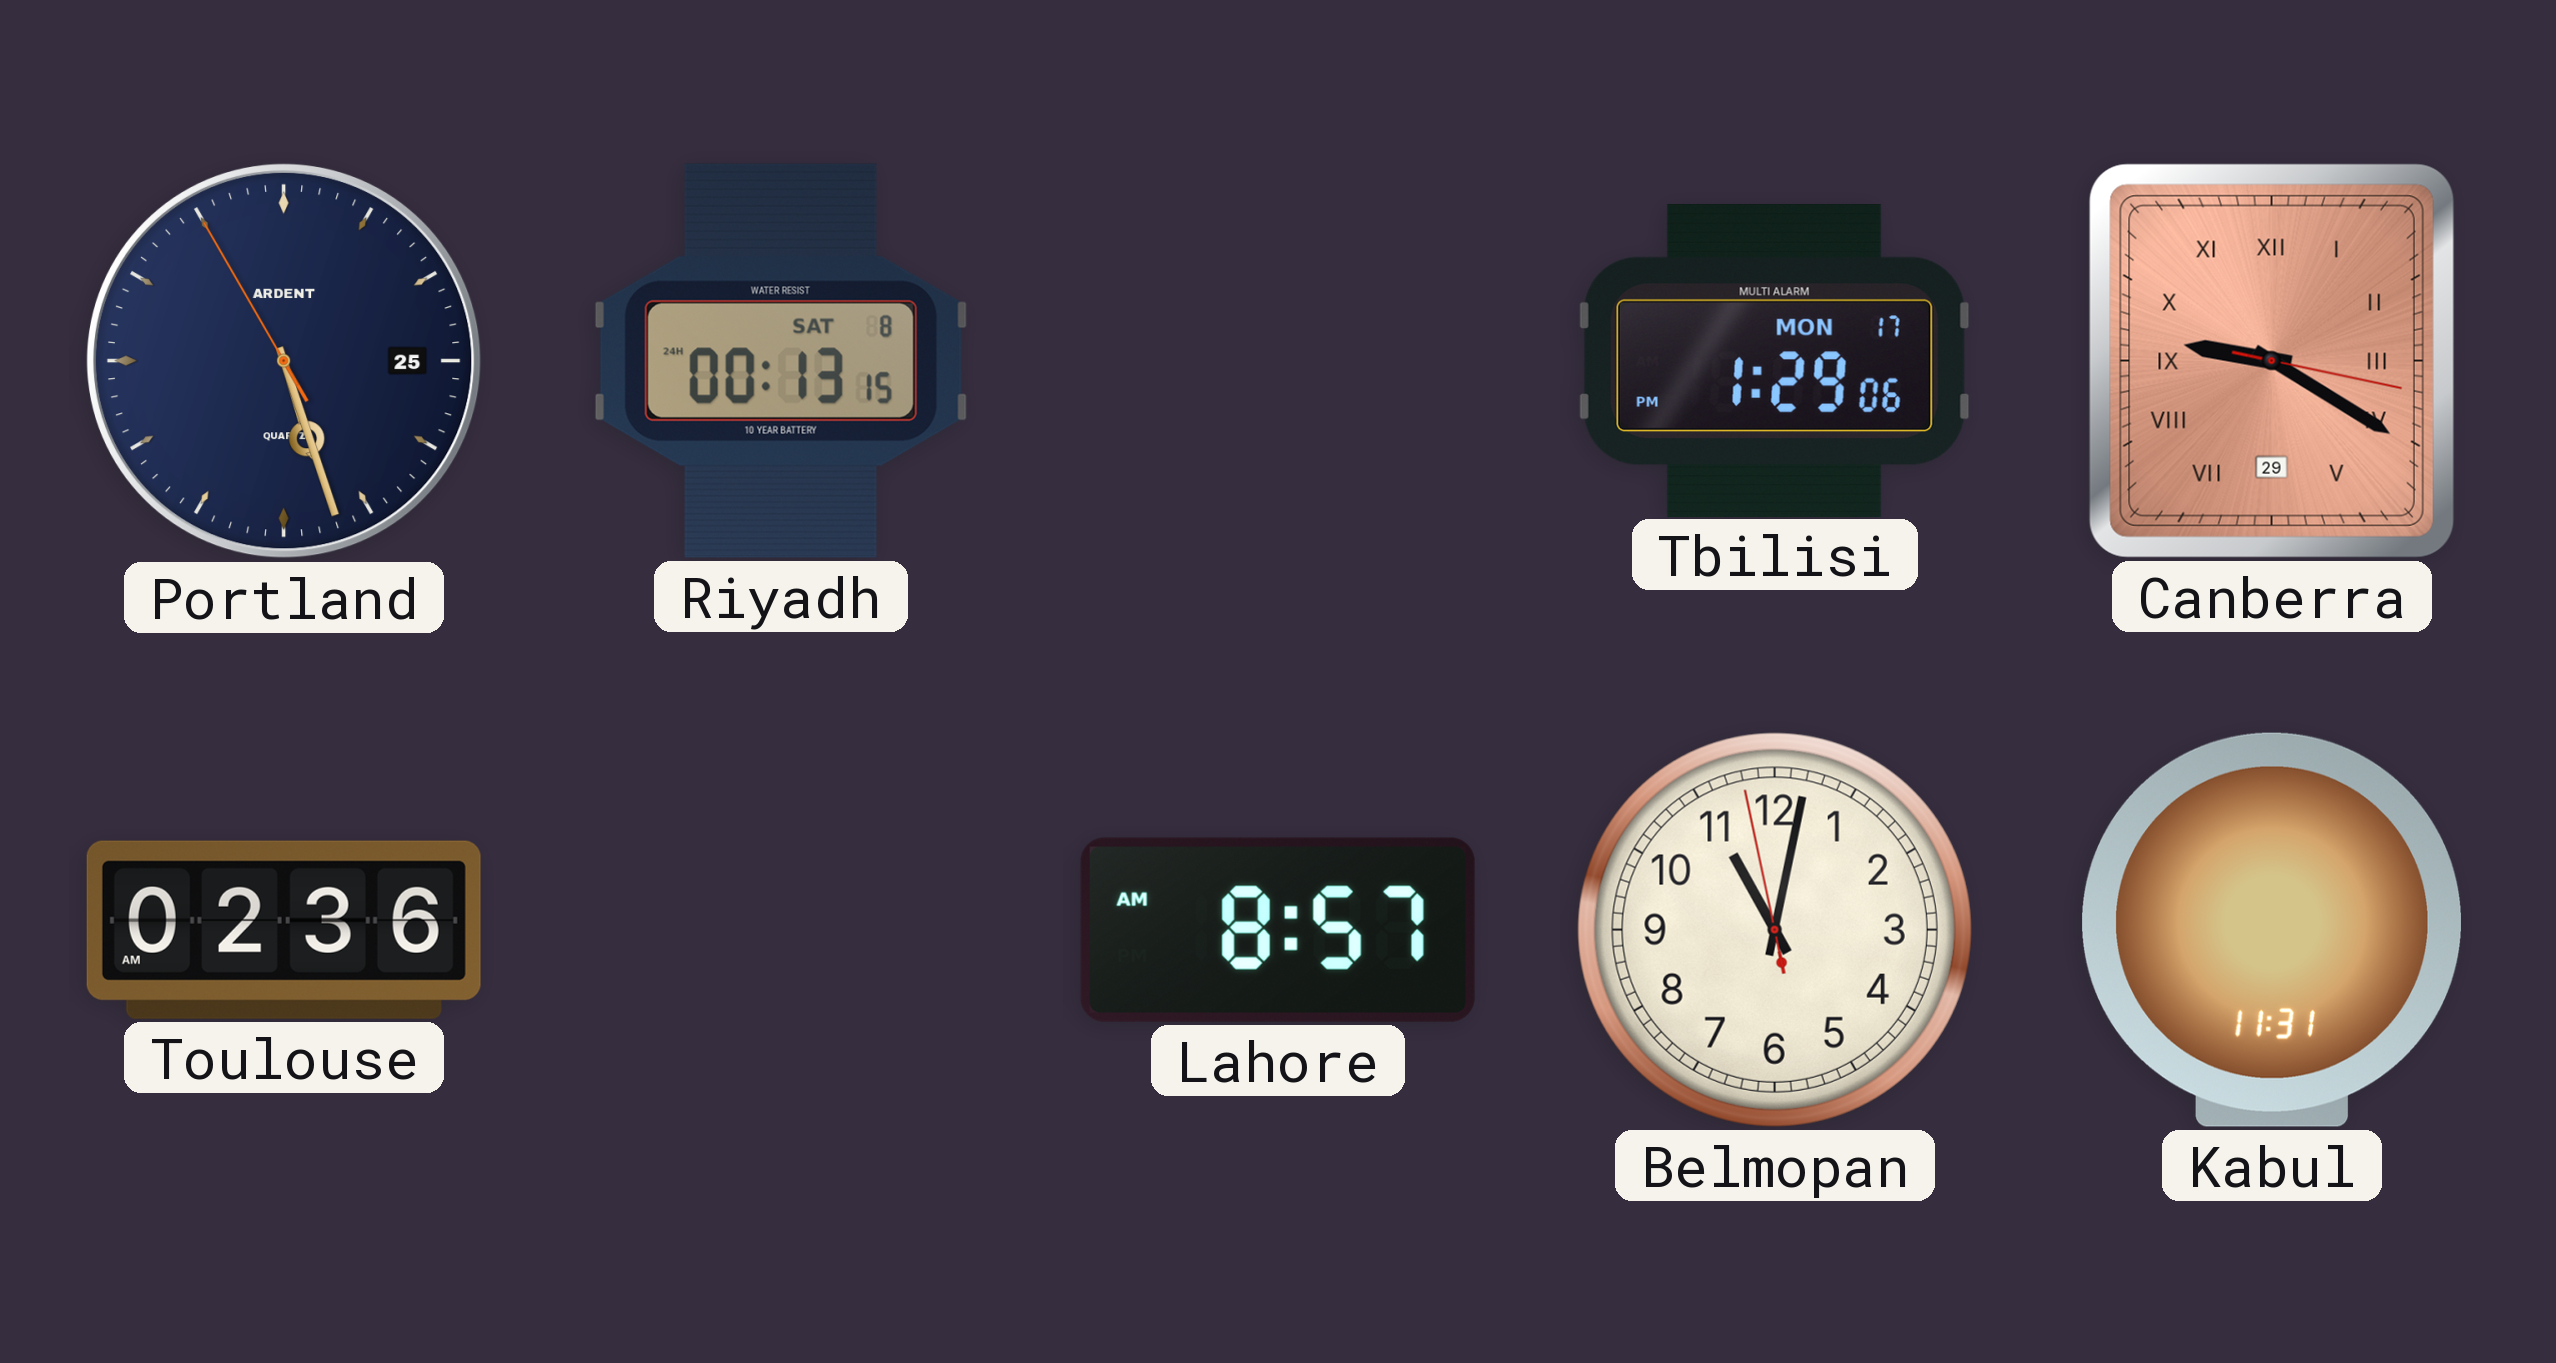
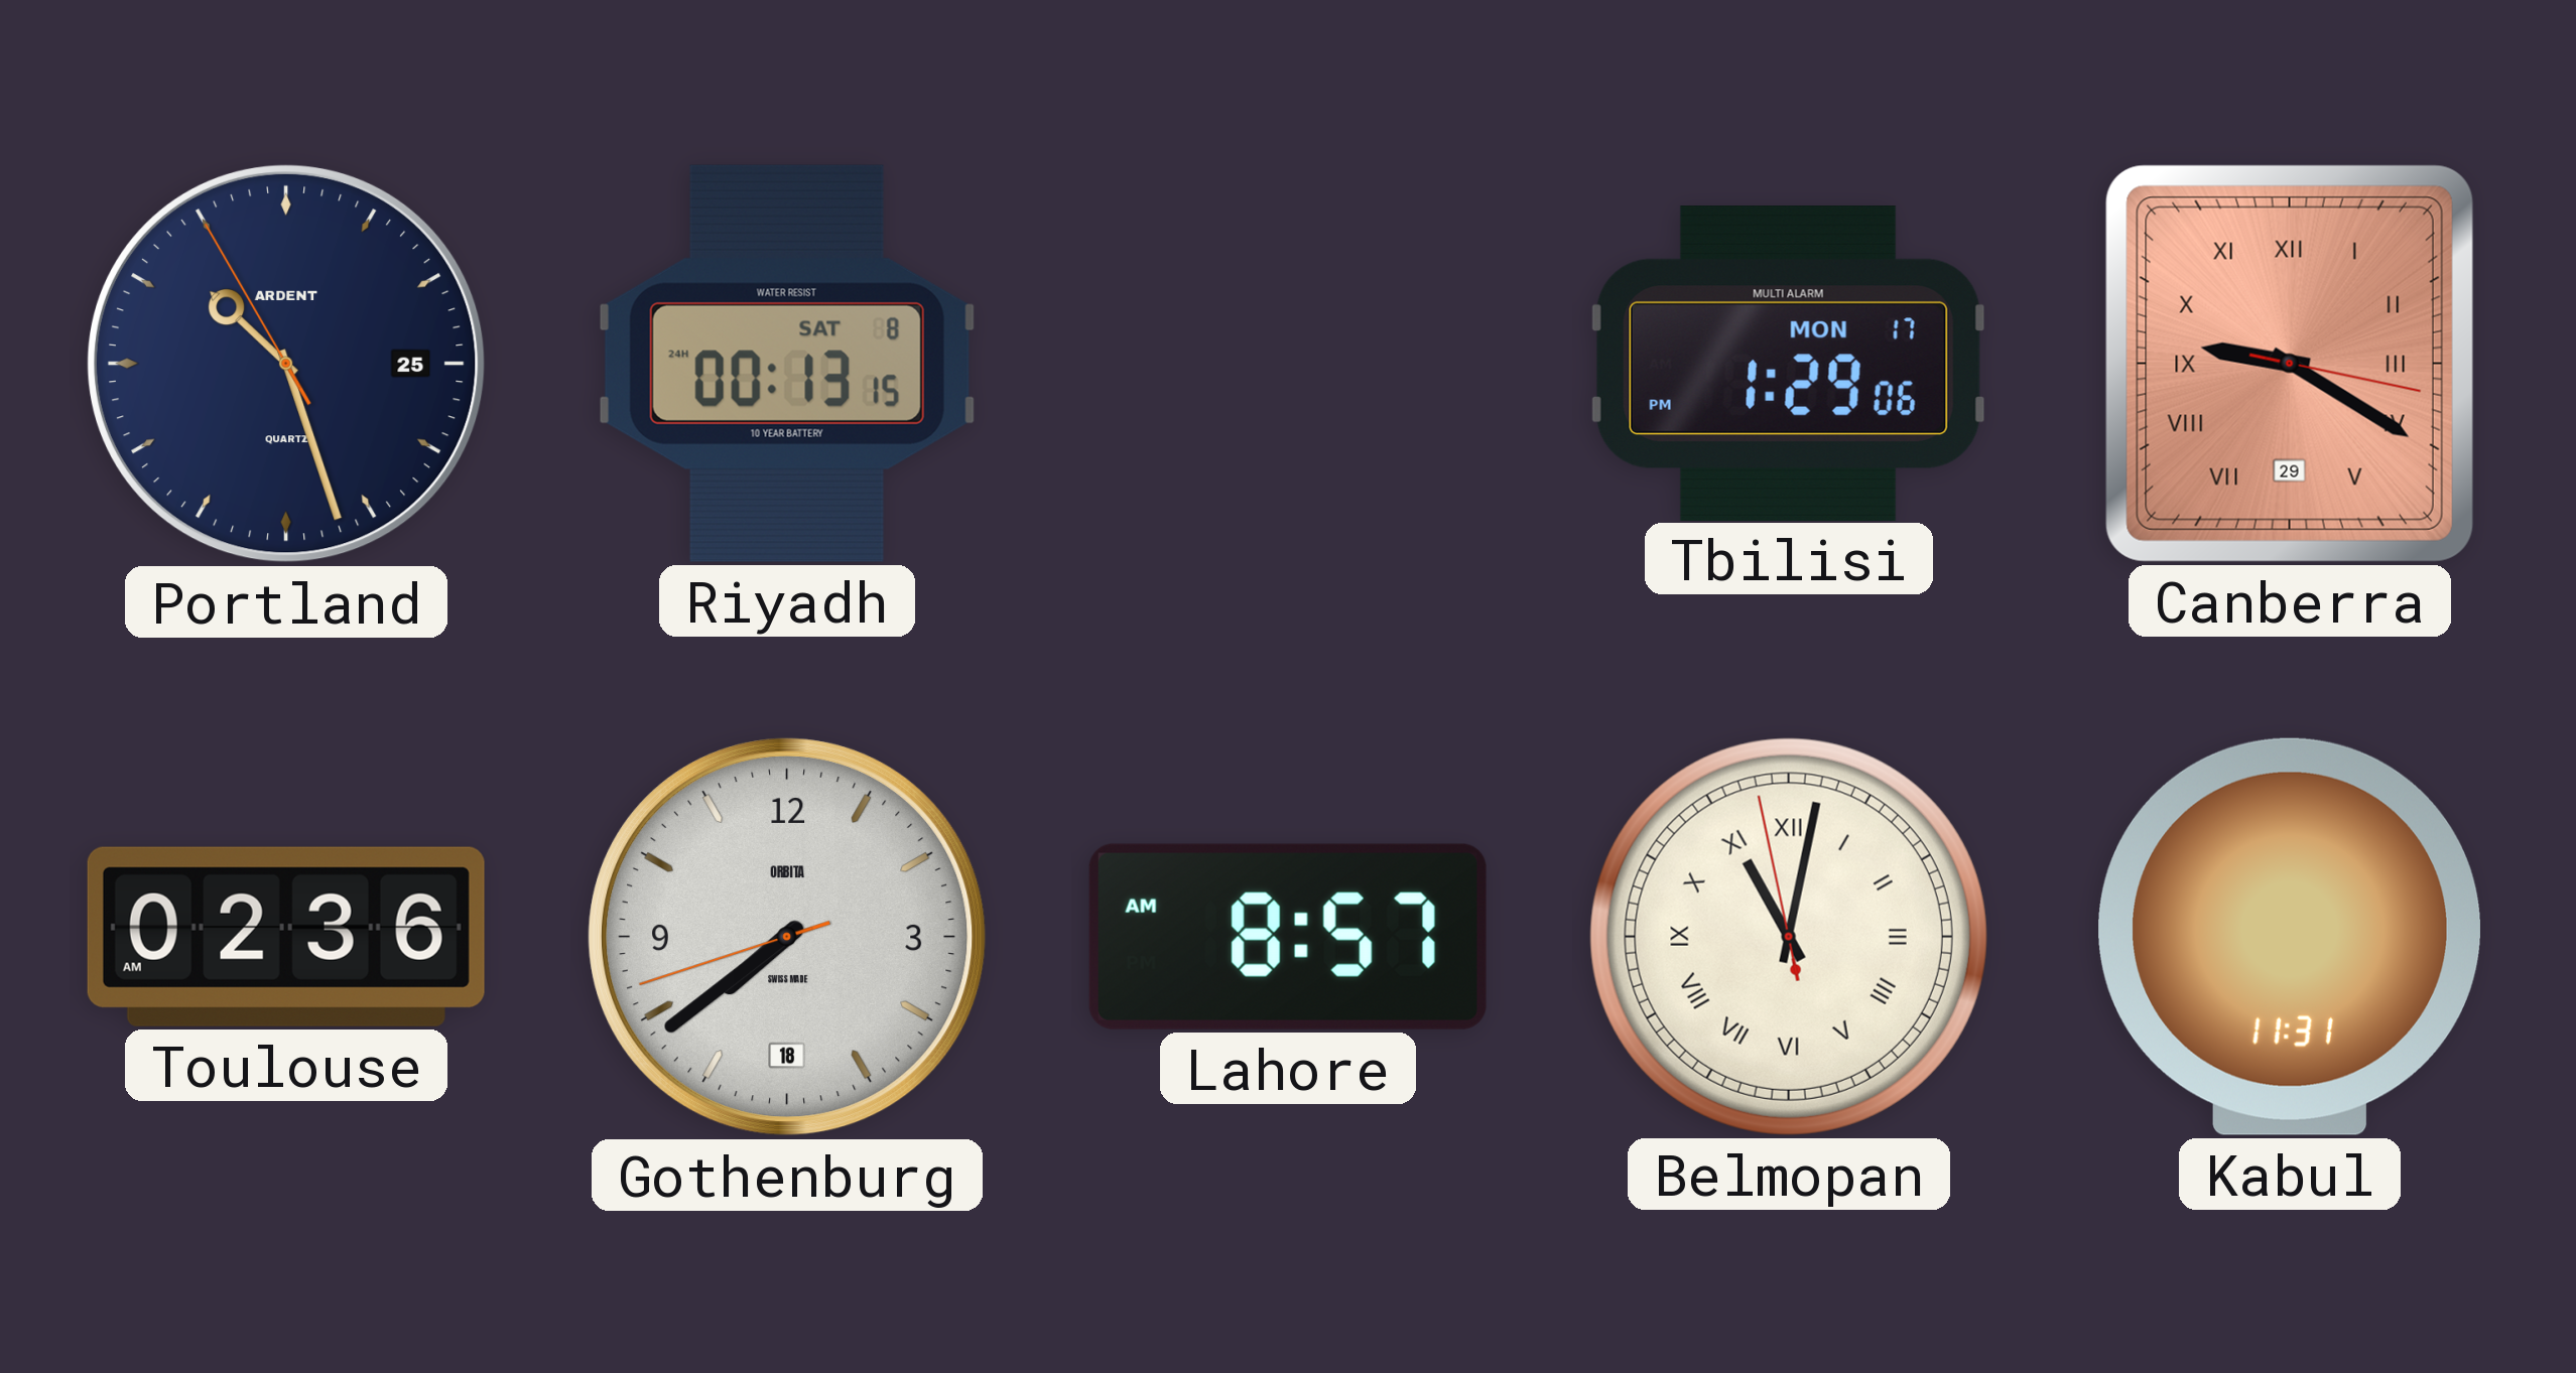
Portland: 5:26 -> 10:26 (286, 364)
Gothenburg: none -> 7:38 (787, 937)
Belmopan numerals: Arabic -> Roman (1789, 937)
